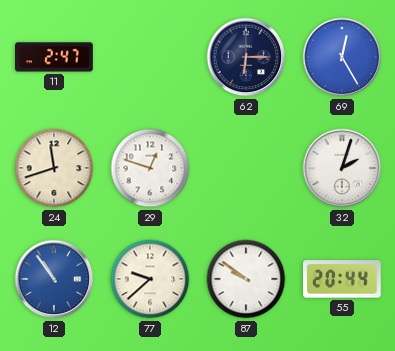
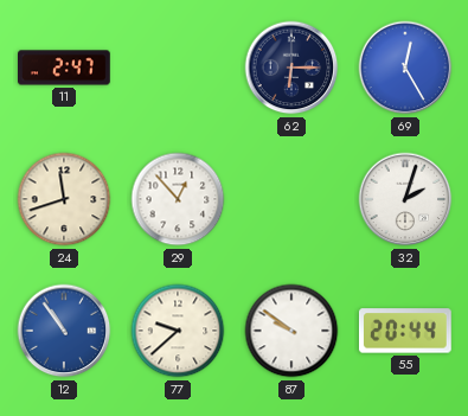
29: 12:48 -> 12:53 (178, 199)
